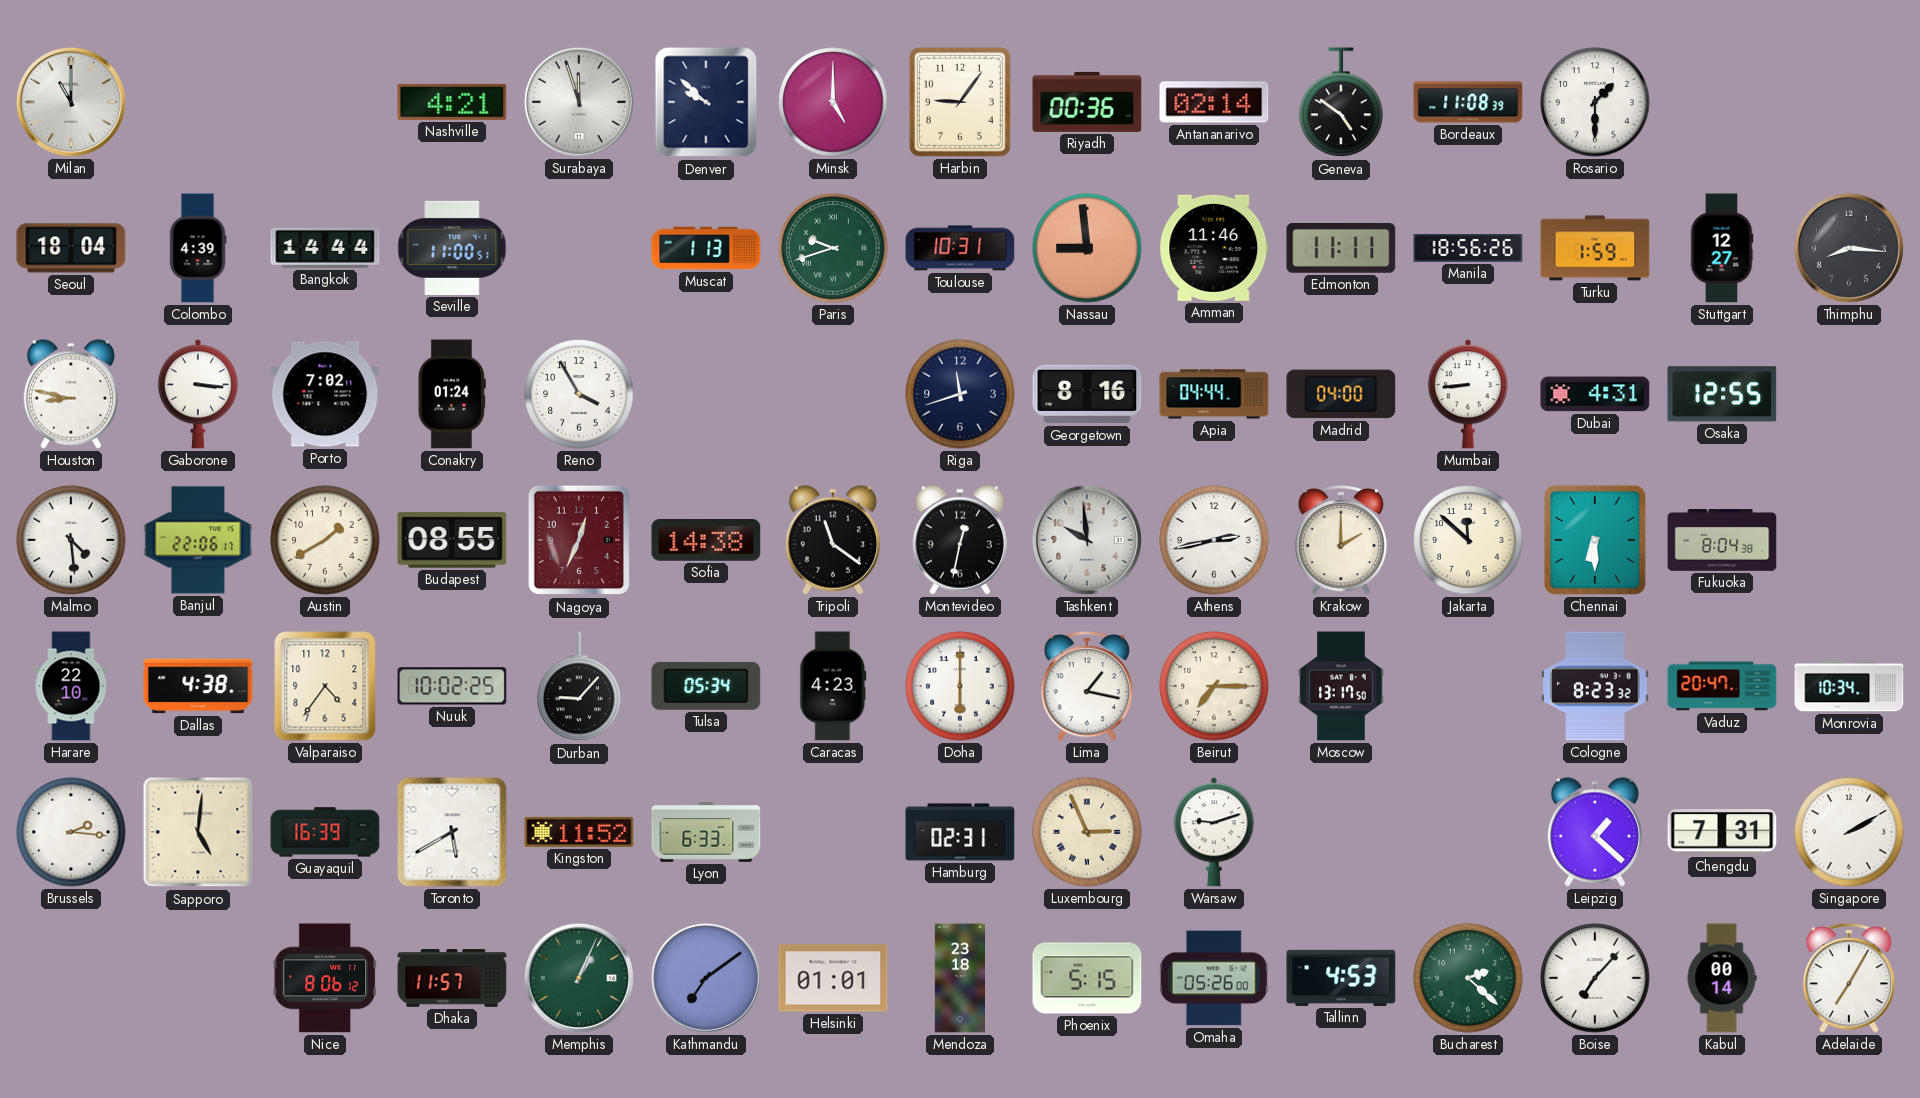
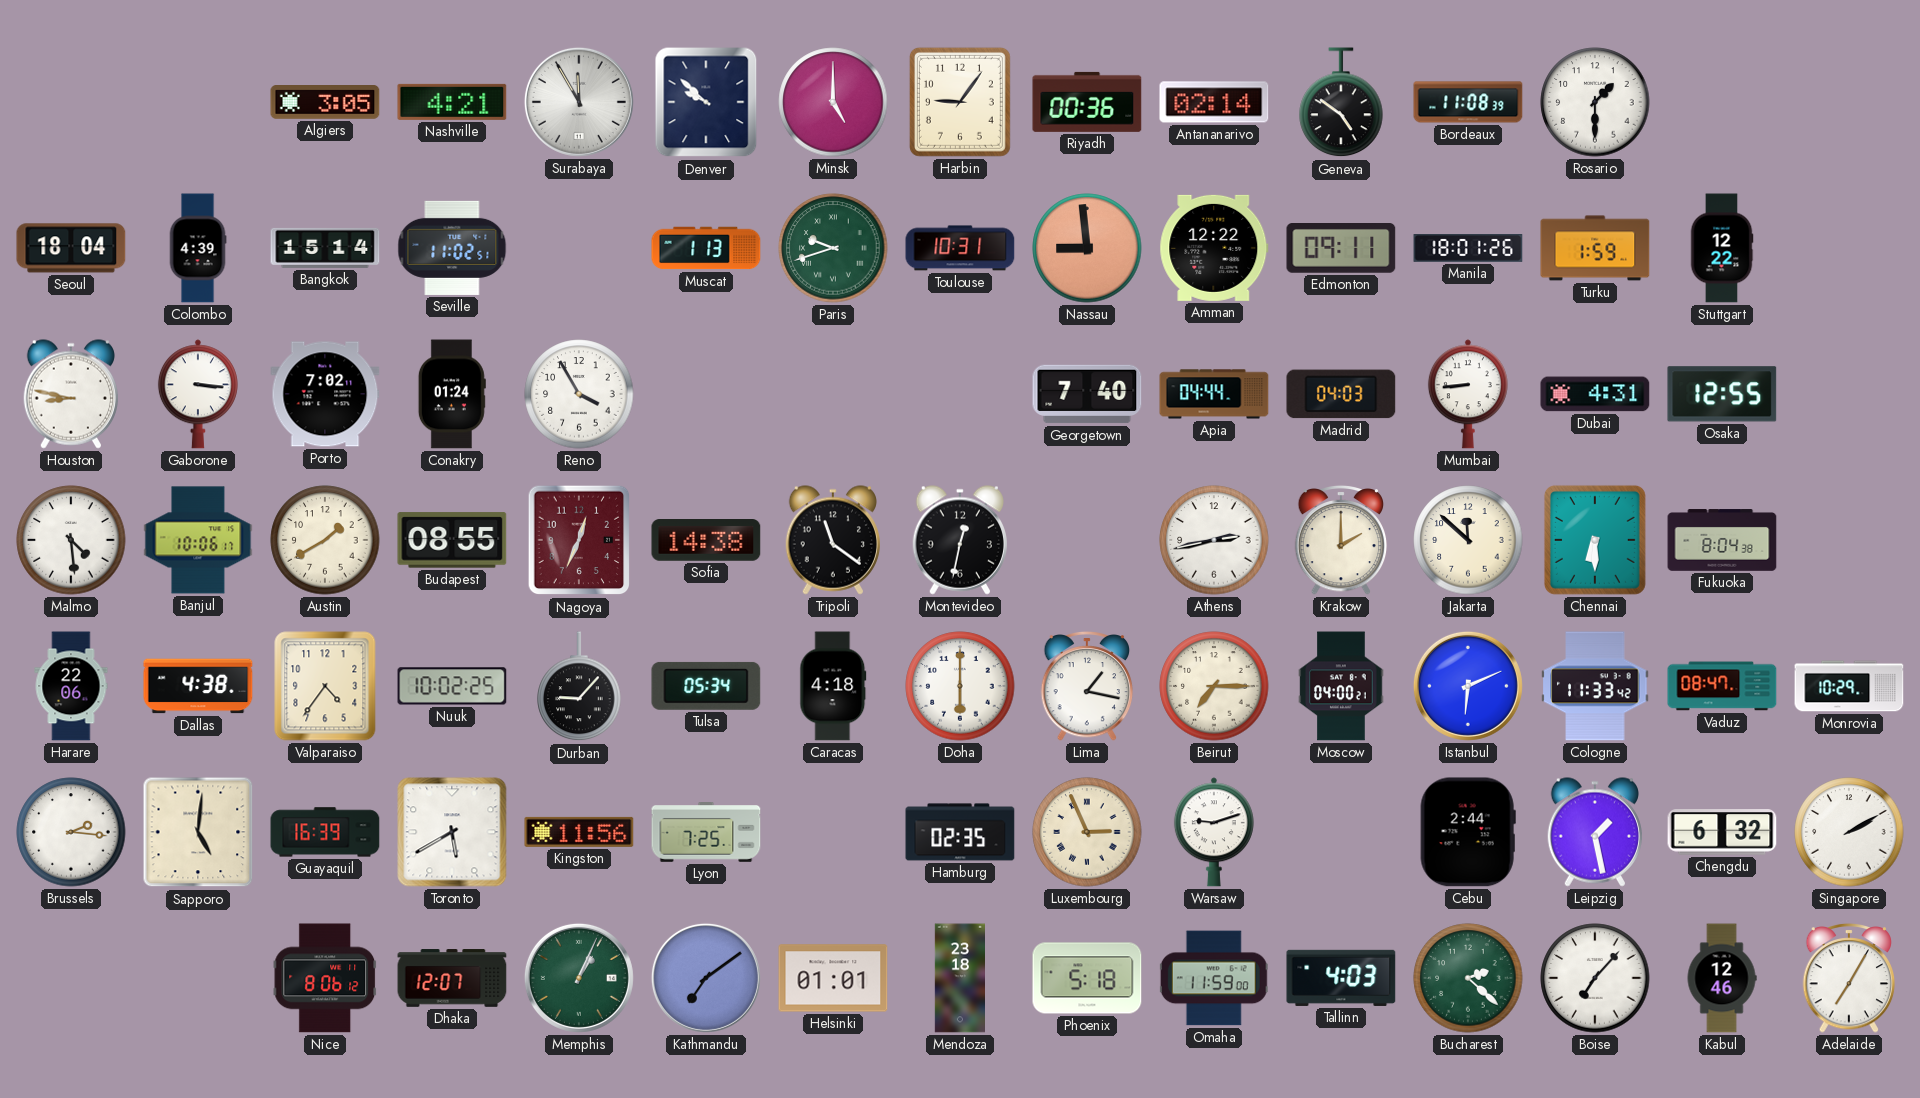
Milan: 11:00 -> none (71, 102)
Algiers: none -> 3:05 (325, 103)
Surabaya: 11:57 -> 11:55 (579, 102)
Bangkok: 14:44 -> 15:14 (325, 248)
Seville: 11:00 -> 11:02 (452, 248)
Amman: 11:46 -> 12:22 (1214, 248)
Edmonton: 11:11 -> 09:11 (1341, 249)
Manila: 18:56 -> 18:01 (1468, 249)
Stuttgart: 12:27 -> 12:22 (1722, 248)
Thimphu: 8:16 -> none (1849, 248)
Riga: 11:42 -> none (960, 394)
Georgetown: 8:16 -> 7:40 (1087, 394)
Madrid: 04:00 -> 04:03 (1341, 394)
Banjul: 22:06 -> 10:06 (198, 540)
Tashkent: 9:59 -> none (1087, 540)
Harare: 22:10 -> 22:06 (71, 686)
Caracas: 4:23 -> 4:18 (833, 686)
Moscow: 13:17 -> 04:00 (1341, 686)
Istanbul: none -> 6:11 (1468, 686)
Cologne: 8:23 -> 11:33 (1595, 686)
Vaduz: 20:47 -> 08:47 (1722, 686)
Monrovia: 10:34 -> 10:29 (1849, 686)
Kingston: 11:52 -> 11:56 (579, 832)
Lyon: 6:33 -> 7:25 (706, 833)
Hamburg: 02:31 -> 02:35 (960, 832)
Cebu: none -> 2:44 (1468, 832)
Leipzig: 1:22 -> 1:28 (1594, 832)
Chengdu: 7:31 -> 6:32 (1722, 832)
Dhaka: 11:57 -> 12:07 (452, 978)
Phoenix: 5:15 -> 5:18 (1087, 978)
Omaha: 05:26 -> 11:59 (1214, 978)
Tallinn: 4:53 -> 4:03 (1341, 978)
Kabul: 00:14 -> 12:46 (1722, 978)
